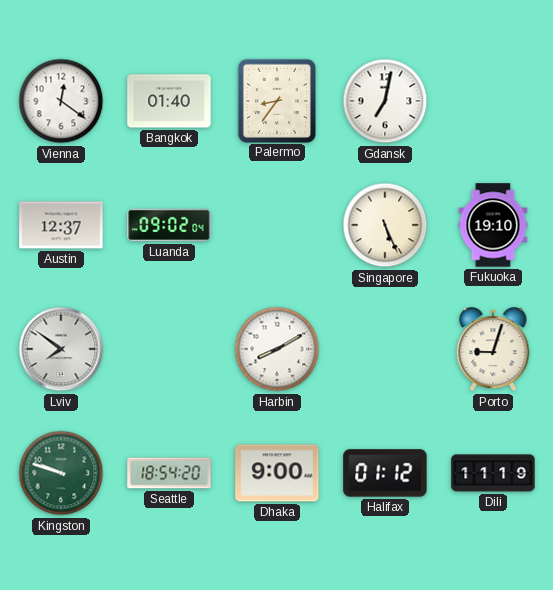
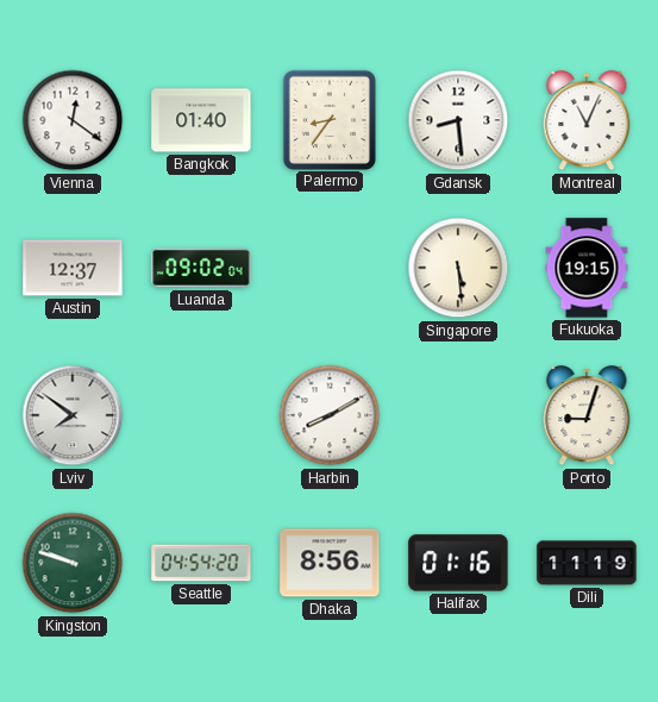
Gdansk: 7:02 -> 8:29 (458, 120)
Montreal: none -> 11:04 (587, 120)
Singapore: 5:26 -> 5:29 (458, 268)
Fukuoka: 19:10 -> 19:15 (587, 268)
Seattle: 18:54 -> 04:54 (201, 563)
Dhaka: 9:00 -> 8:56 (330, 563)
Halifax: 01:12 -> 01:16 (458, 563)
